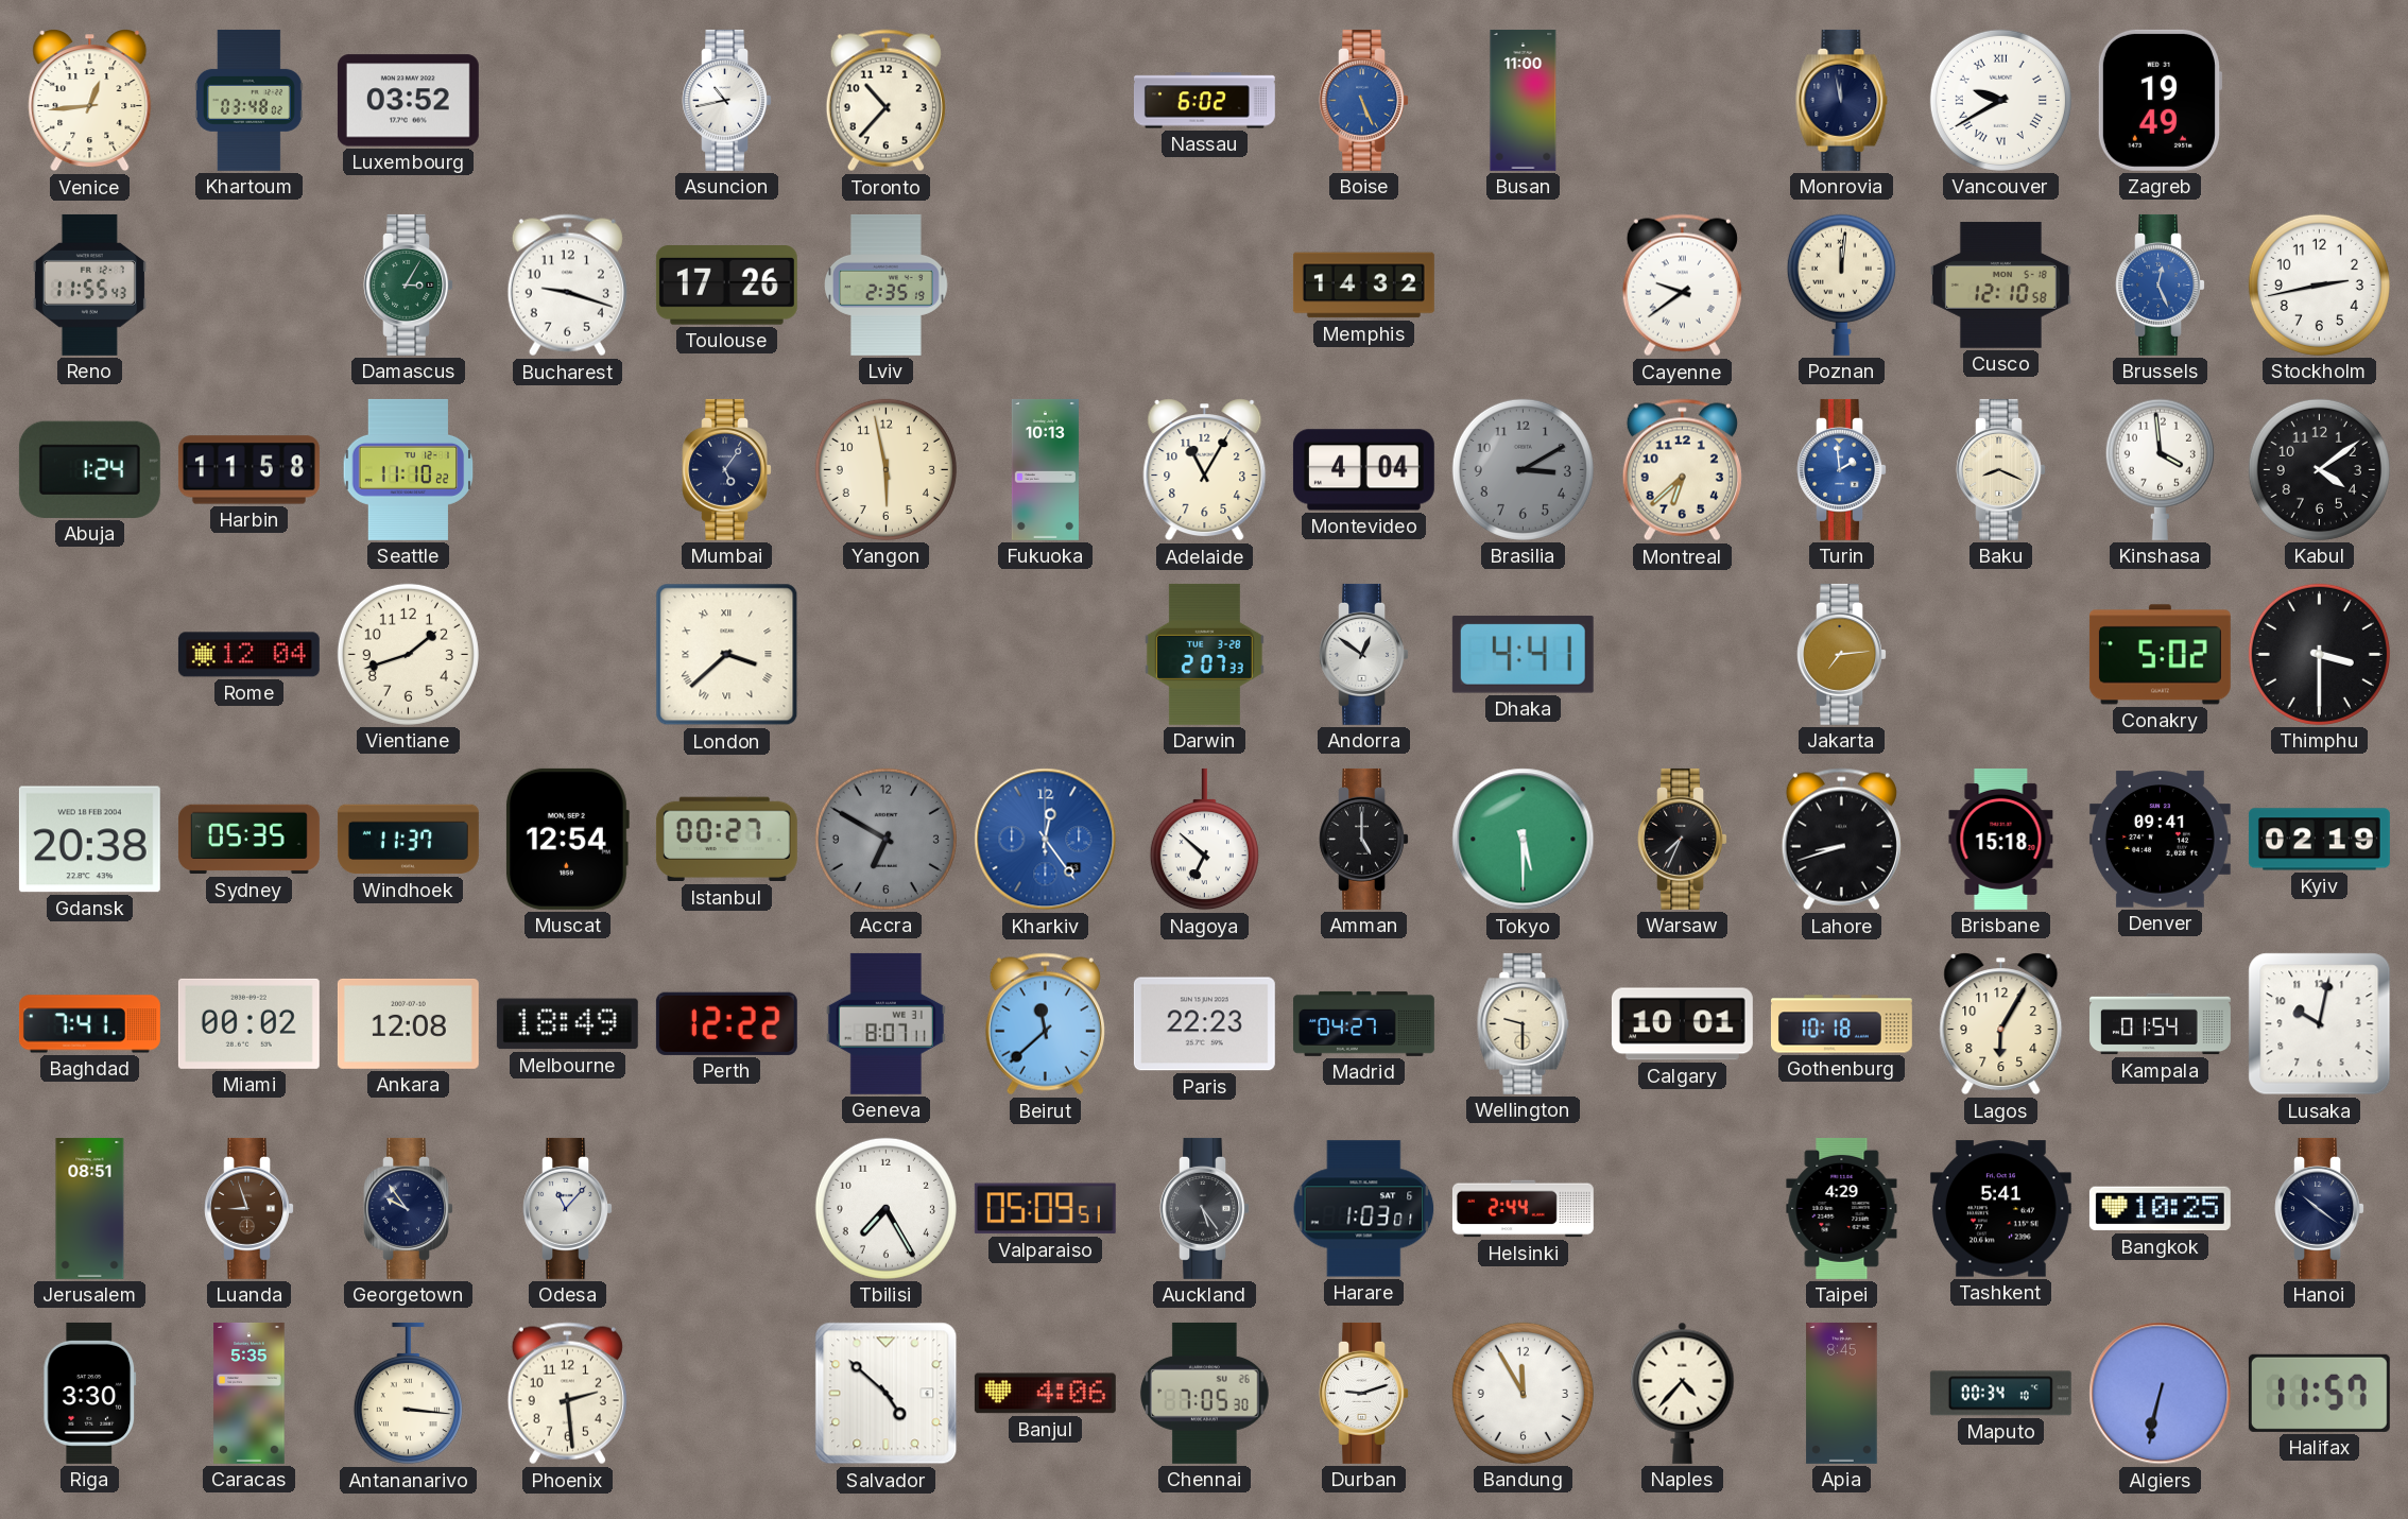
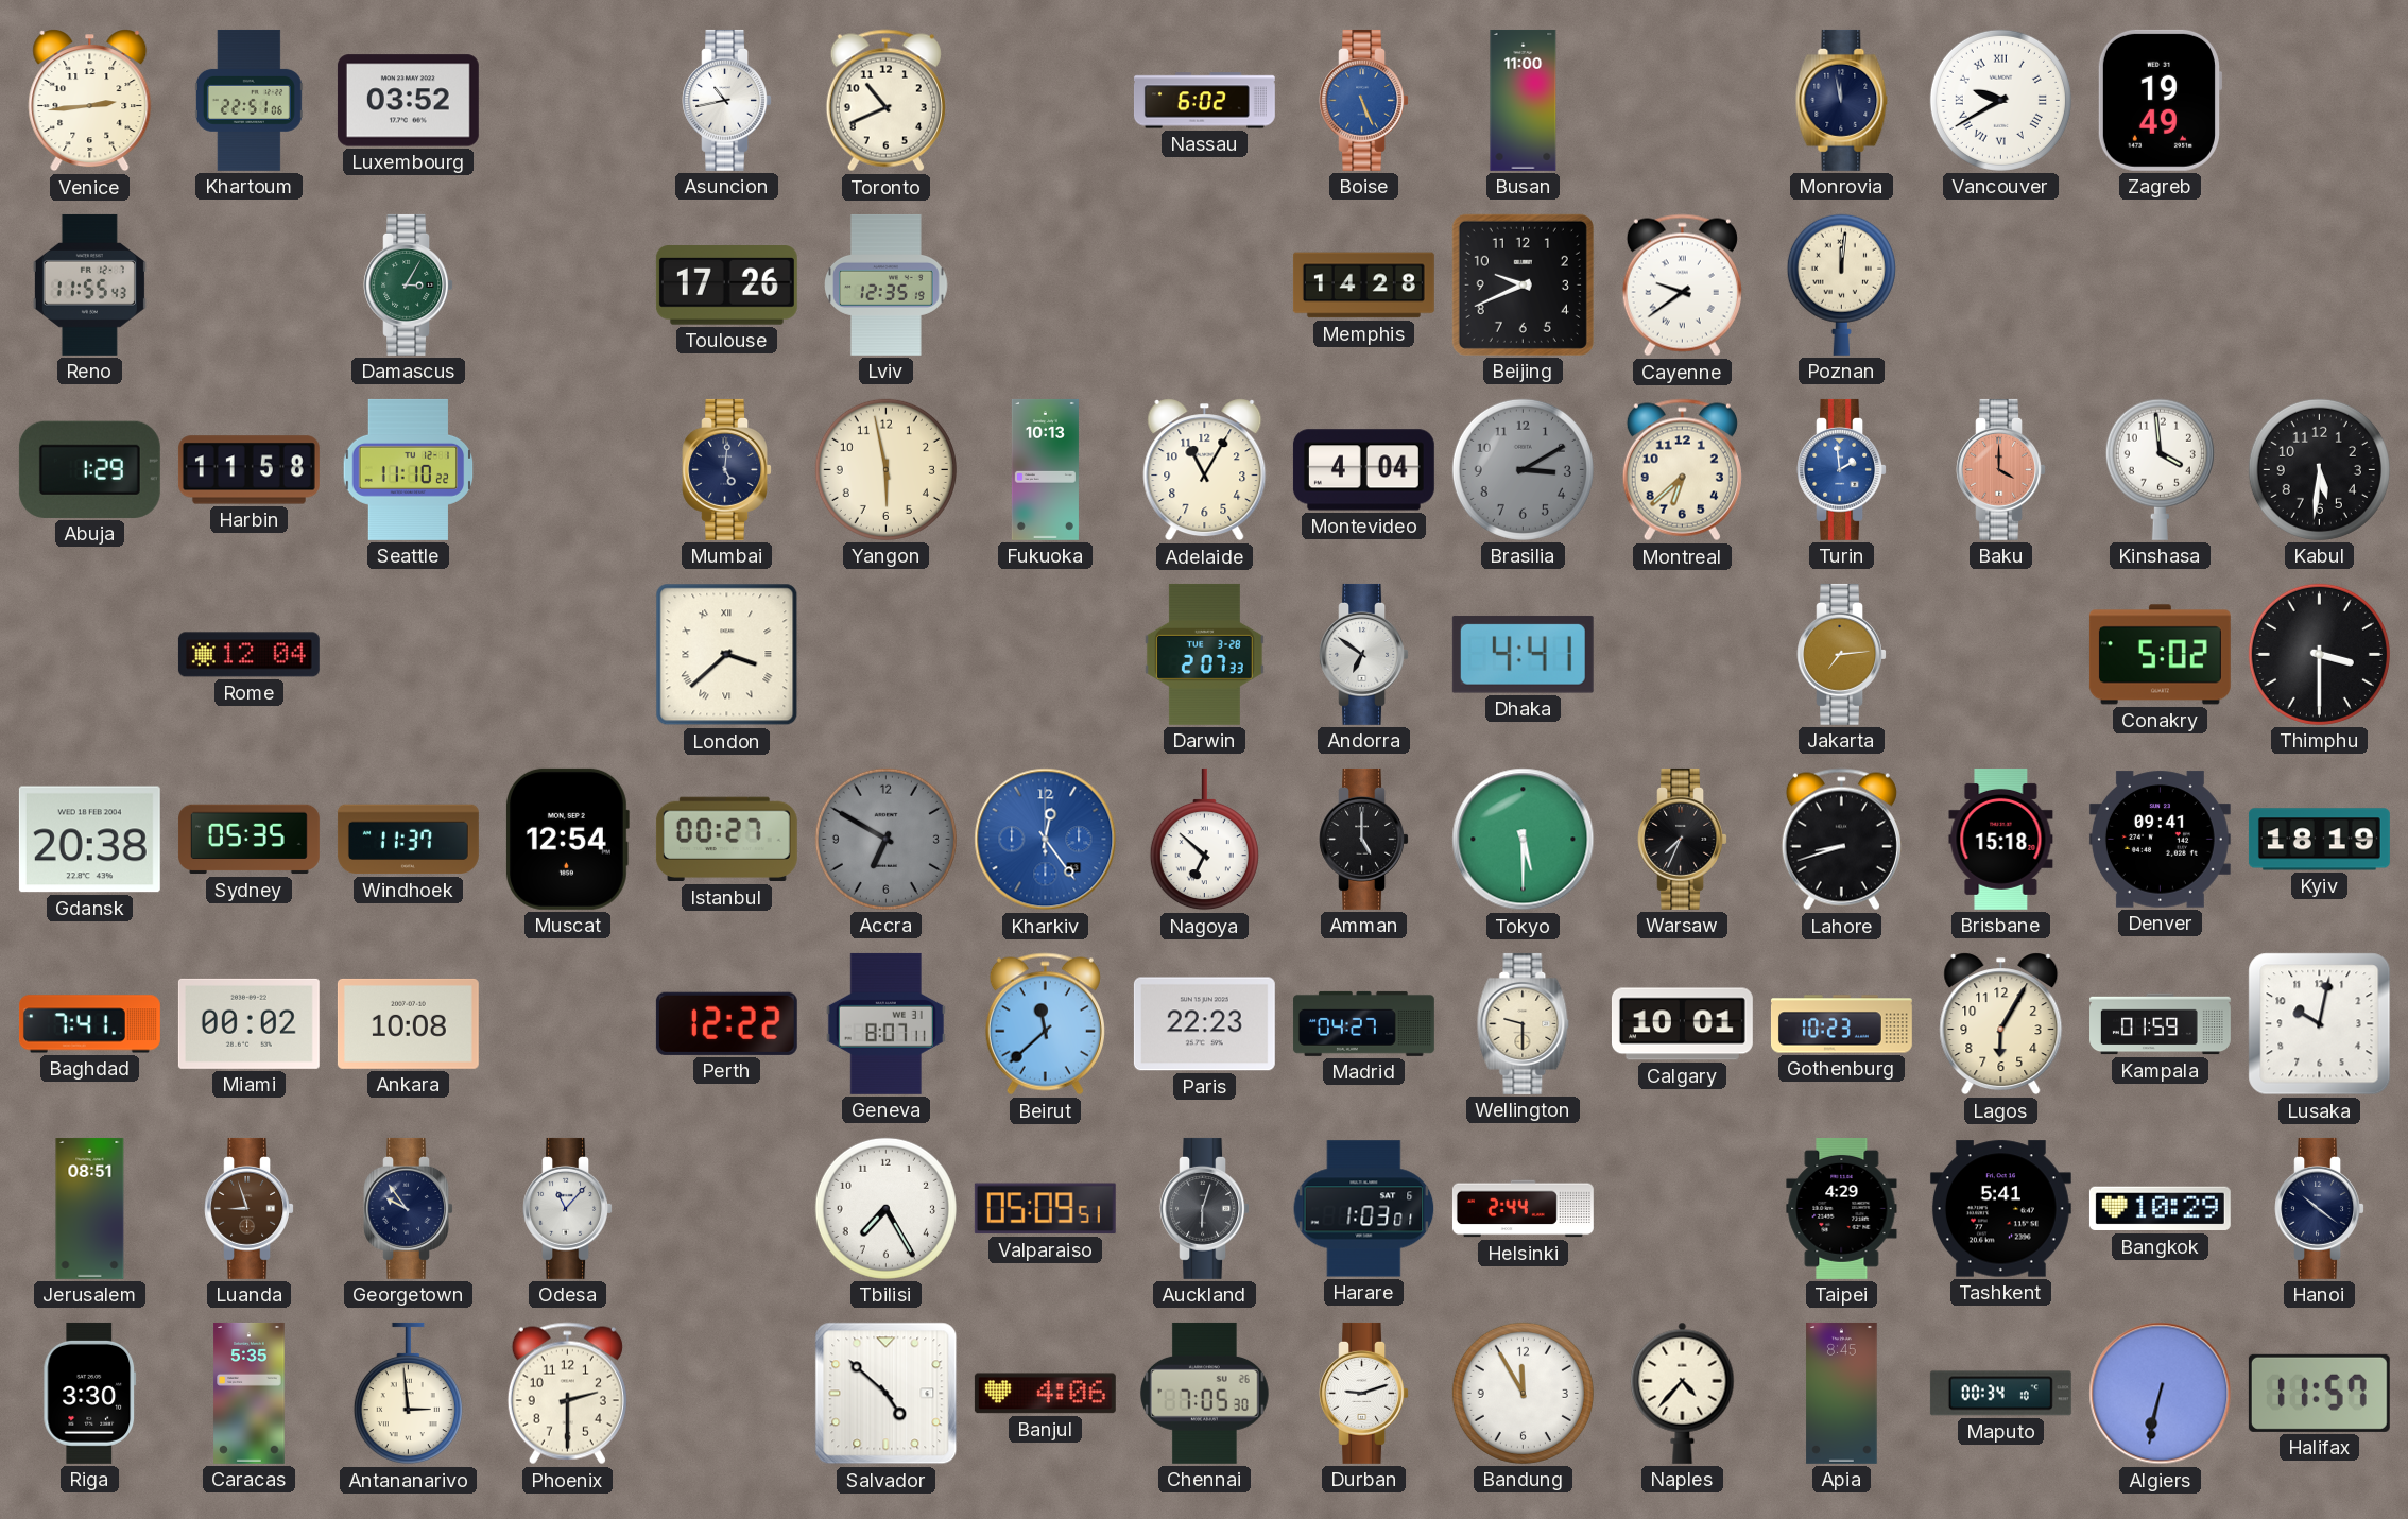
Venice: 12:44 -> 2:44 (90, 101)
Khartoum: 03:48 -> 22:51 (248, 100)
Toronto: 10:37 -> 10:41 (885, 101)
Bucharest: 9:18 -> none (567, 286)
Lviv: 2:35 -> 12:35 (887, 284)
Memphis: 14:32 -> 14:28 (1363, 286)
Beijing: none -> 9:41 (1523, 284)
Cusco: 12:10 -> none (2000, 286)
Brussels: 12:26 -> none (2160, 284)
Stockholm: 2:43 -> none (2319, 284)
Abuja: 1:24 -> 1:29 (89, 469)
Mumbai: 5:06 -> 5:01 (726, 469)
Baku: 8:19 -> 4:00 (2000, 469)
Baku dial: cream -> salmon (2000, 469)
Kabul: 4:09 -> 5:31 (2319, 469)
Vientiane: 1:42 -> none (408, 654)
Andorra: 12:51 -> 6:51 (1363, 654)
Kyiv: 02:19 -> 18:19 (2319, 840)
Ankara: 12:08 -> 10:08 (408, 1023)
Melbourne: 18:49 -> none (567, 1024)
Gothenburg: 10:18 -> 10:23 (1841, 1024)
Kampala: 01:54 -> 01:59 (2161, 1024)
Auckland: 5:24 -> 6:03 (1204, 1208)
Bangkok: 10:25 -> 10:29 (2160, 1209)
Antananarivo: 3:16 -> 2:59 (408, 1394)
Phoenix: 2:29 -> 2:30 (567, 1394)
